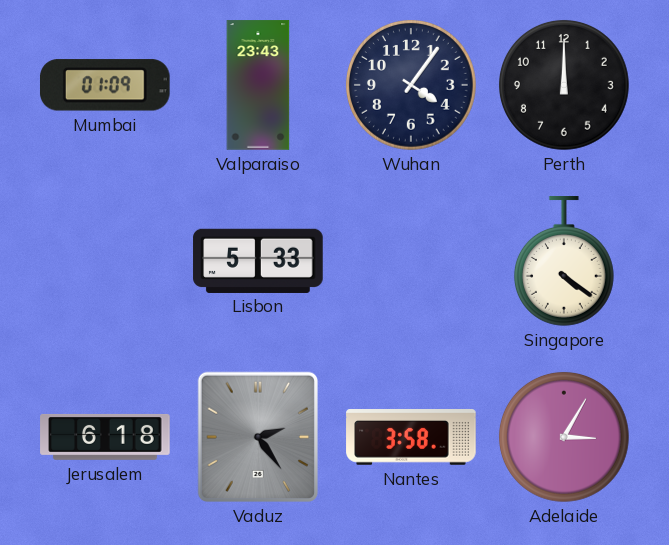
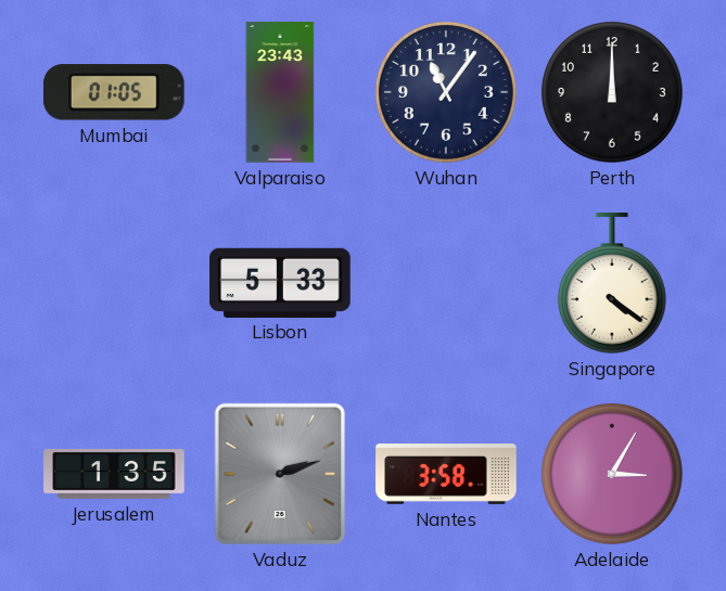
Mumbai: 01:09 -> 01:05 (114, 92)
Wuhan: 4:06 -> 11:06 (446, 92)
Jerusalem: 6:18 -> 1:35 (114, 474)
Vaduz: 2:24 -> 2:12 (280, 474)
